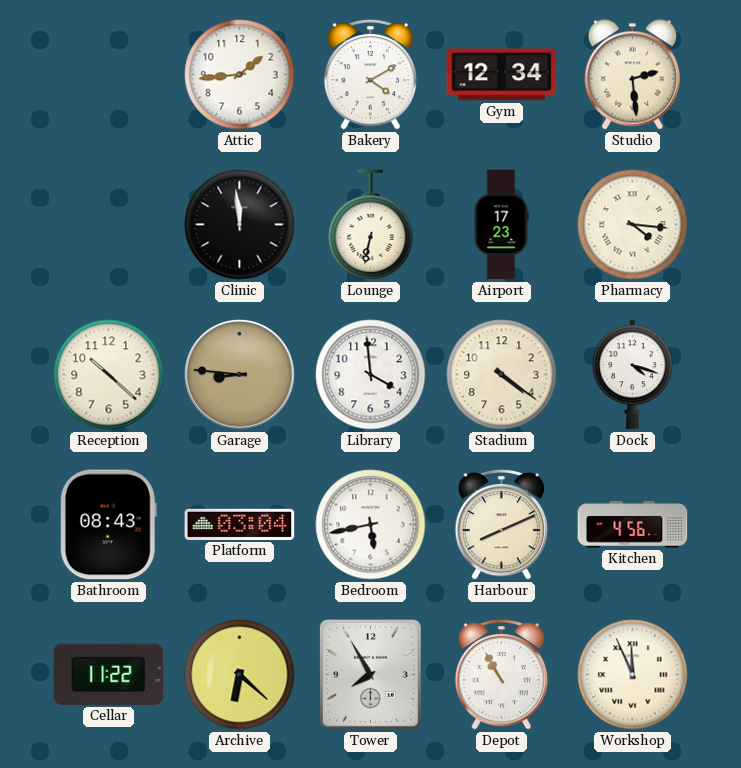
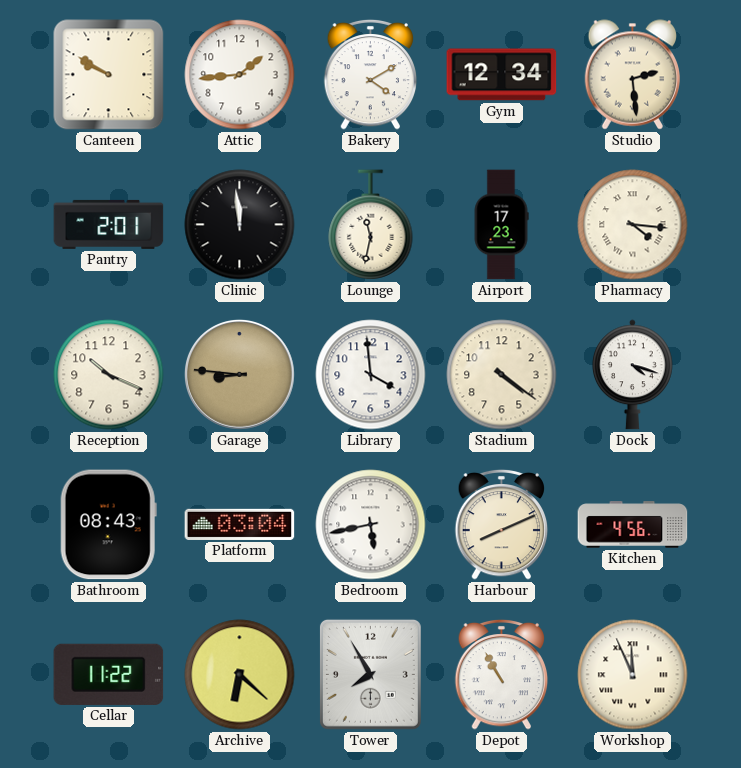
Canteen: none -> 9:50 (109, 75)
Pantry: none -> 2:01 (109, 224)
Lounge: 6:32 -> 11:32 (371, 225)
Reception: 10:22 -> 10:19 (109, 375)
